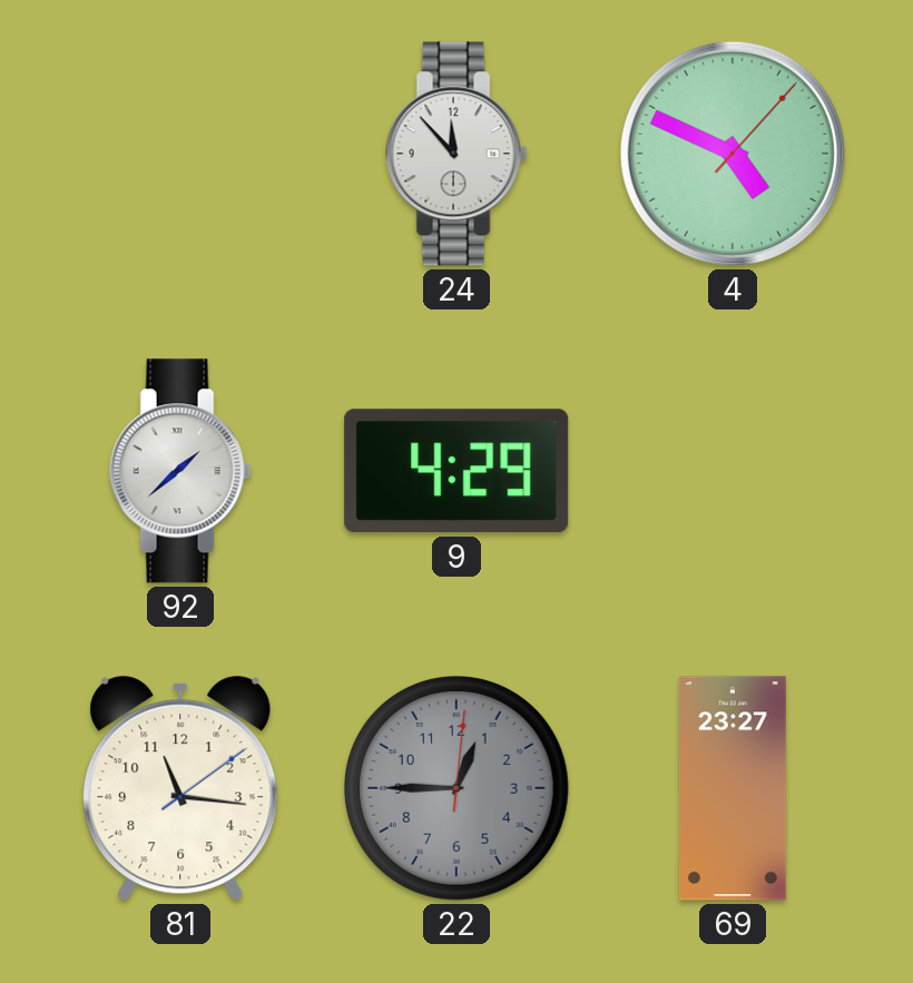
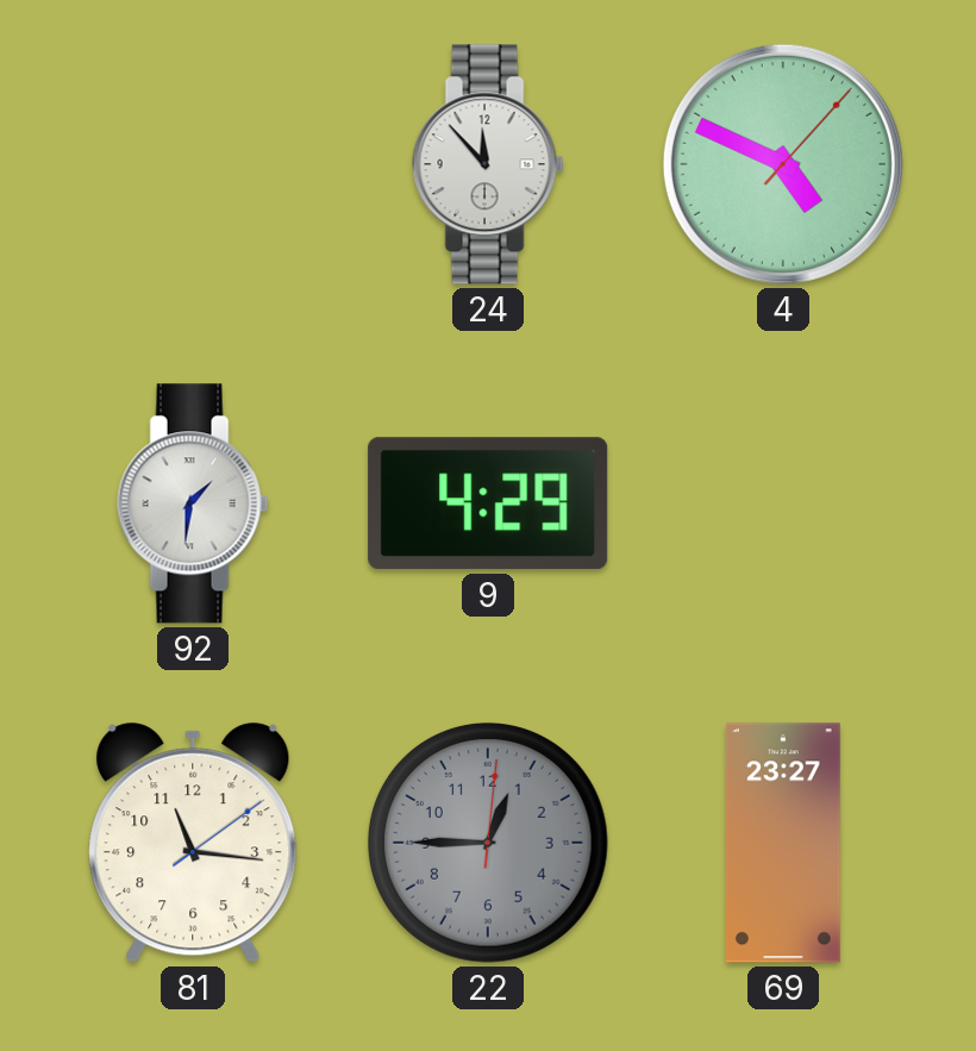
92: 1:38 -> 1:31 (193, 503)
